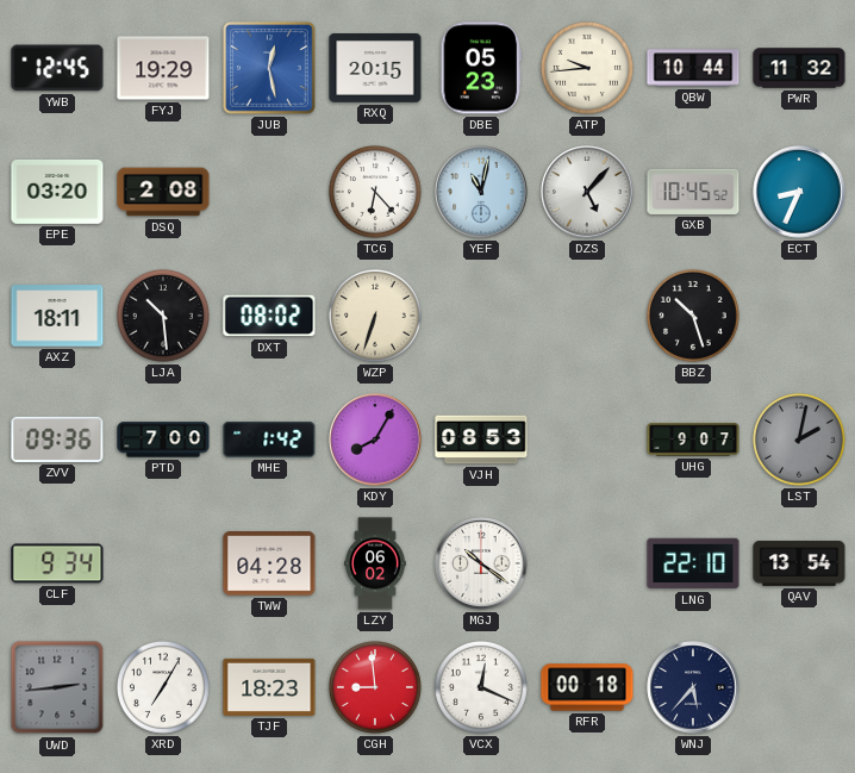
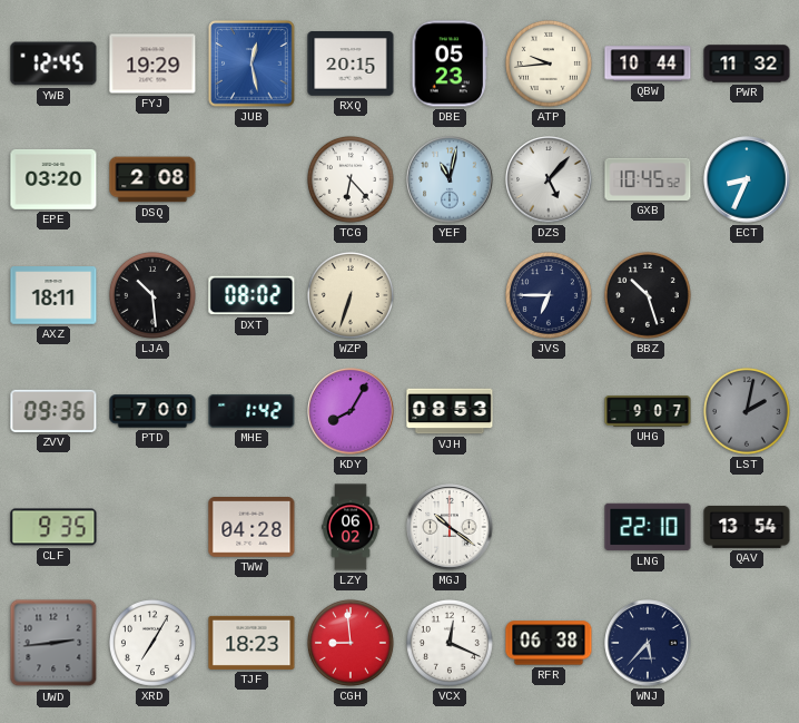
JVS: none -> 6:45 (549, 295)
CLF: 9:34 -> 9:35 (53, 527)
RFR: 00:18 -> 06:38 (549, 643)
